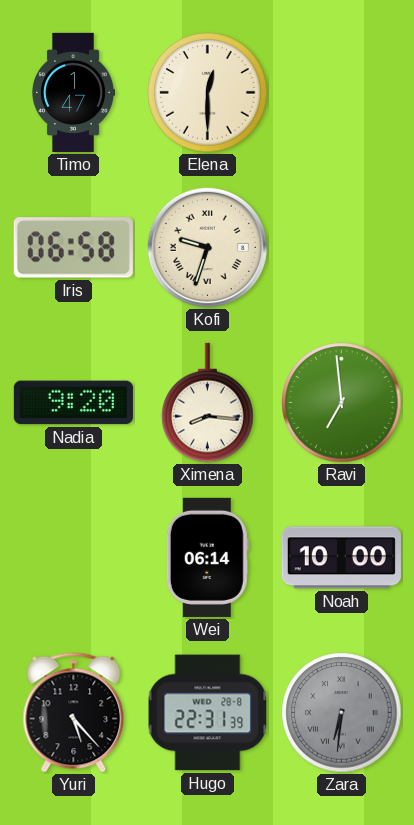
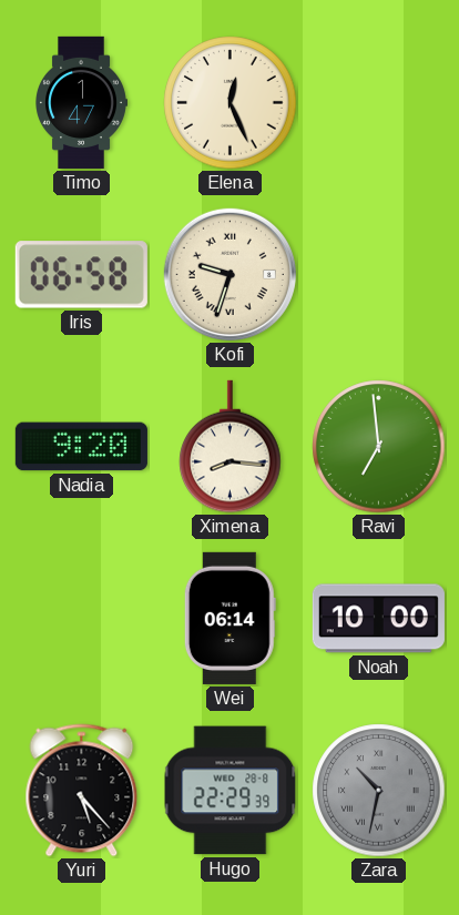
Elena: 12:30 -> 12:26 (231, 103)
Hugo: 22:31 -> 22:29 (231, 791)
Zara: 6:31 -> 10:32 (379, 791)
